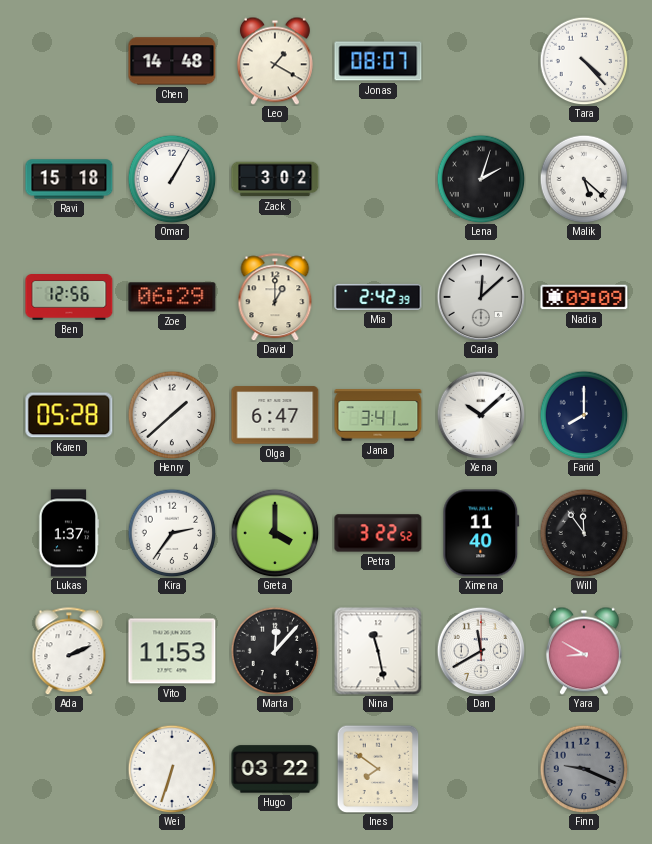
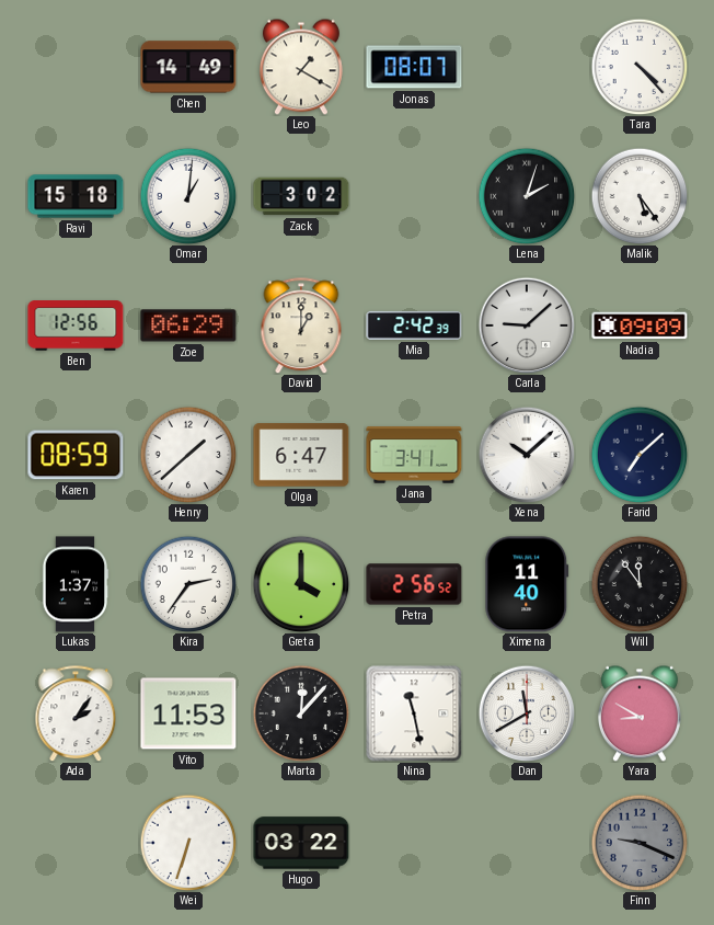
Chen: 14:48 -> 14:49 (188, 67)
Omar: 1:05 -> 1:01 (188, 196)
Malik: 5:22 -> 5:24 (640, 196)
Carla: 12:08 -> 9:08 (527, 326)
Karen: 05:28 -> 08:59 (76, 455)
Farid: 8:00 -> 7:08 (640, 455)
Petra: 3:22 -> 2:56 (414, 584)
Ada: 2:11 -> 2:06 (76, 713)
Ines: 7:51 -> none (378, 769)
